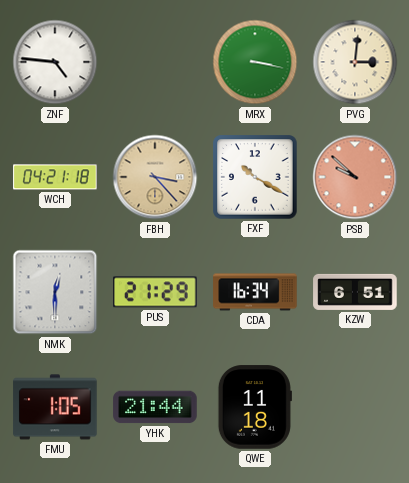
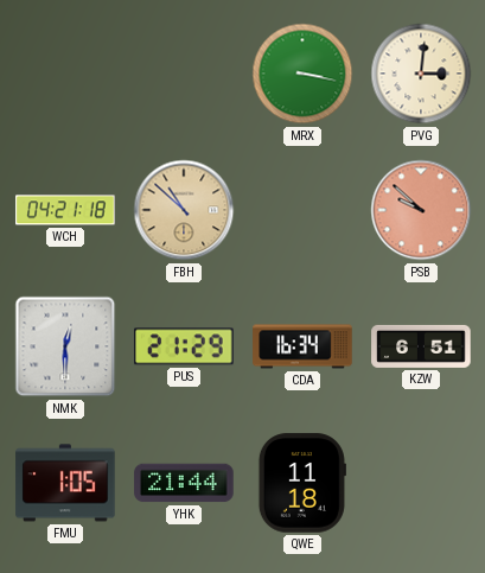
ZNF: 4:46 -> none (55, 62)
FBH: 3:23 -> 10:52 (184, 210)
FXF: 10:20 -> none (255, 177)
